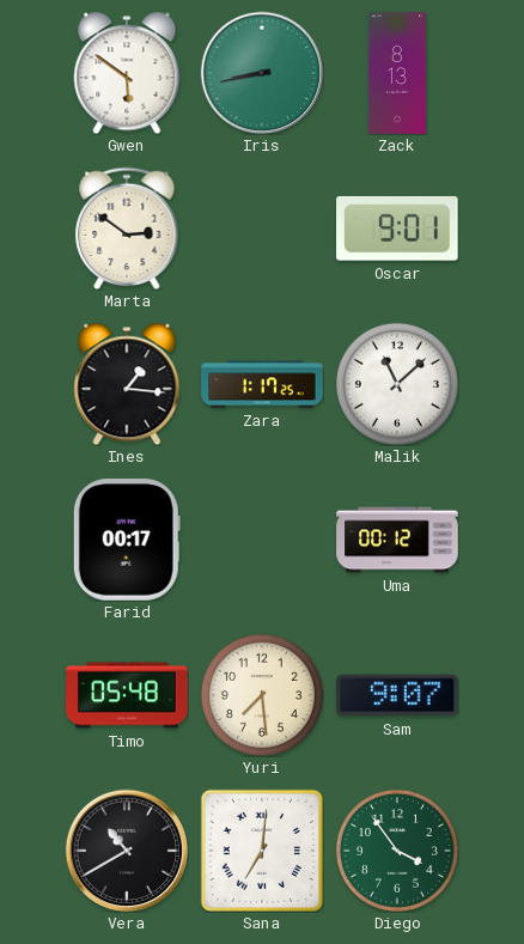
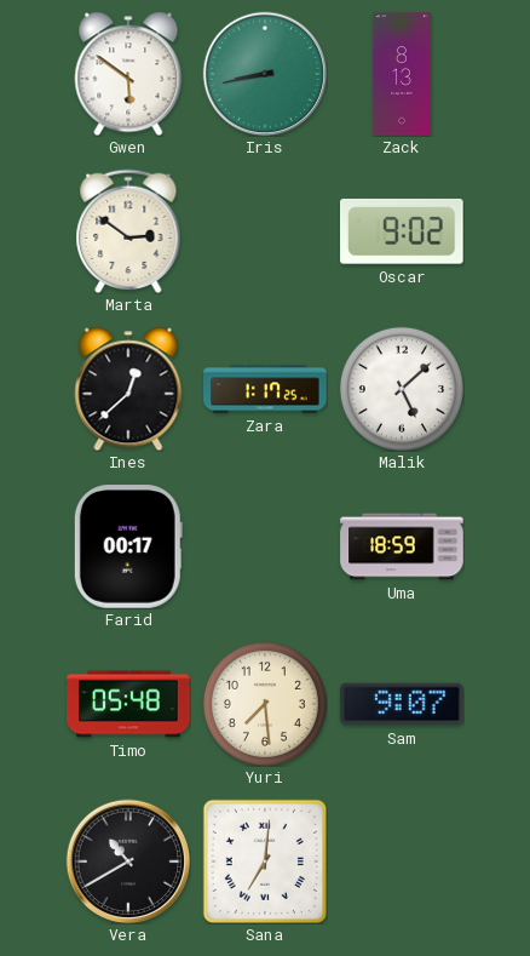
Oscar: 9:01 -> 9:02 (403, 231)
Ines: 1:16 -> 12:38 (128, 389)
Malik: 11:08 -> 5:08 (402, 389)
Uma: 00:12 -> 18:59 (402, 546)
Diego: 3:54 -> none (397, 851)
